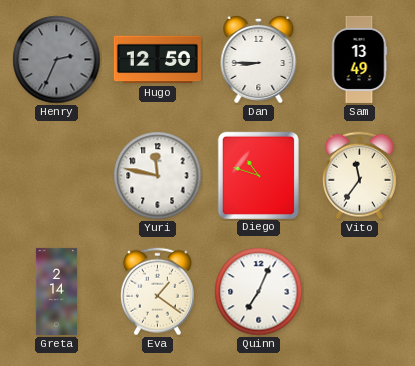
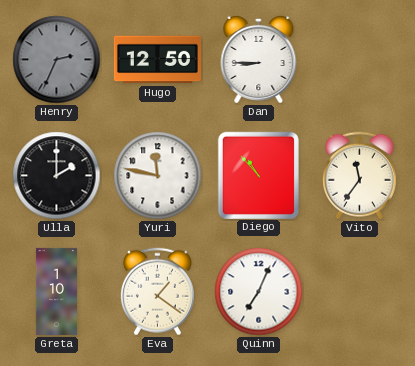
Sam: 13:49 -> none (359, 59)
Ulla: none -> 2:00 (57, 176)
Diego: 10:48 -> 10:53 (258, 175)
Greta: 2:14 -> 1:10 (56, 291)
